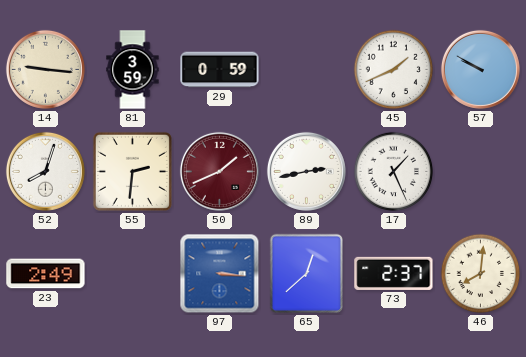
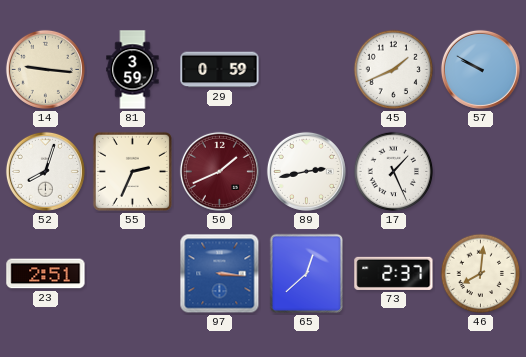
55: 2:31 -> 2:34 (132, 171)
23: 2:49 -> 2:51 (46, 274)
